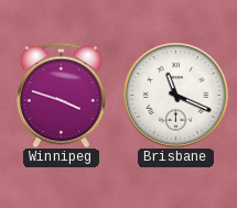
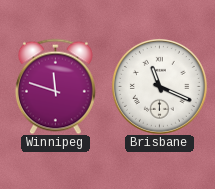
Winnipeg: 3:48 -> 11:48 (55, 86)
